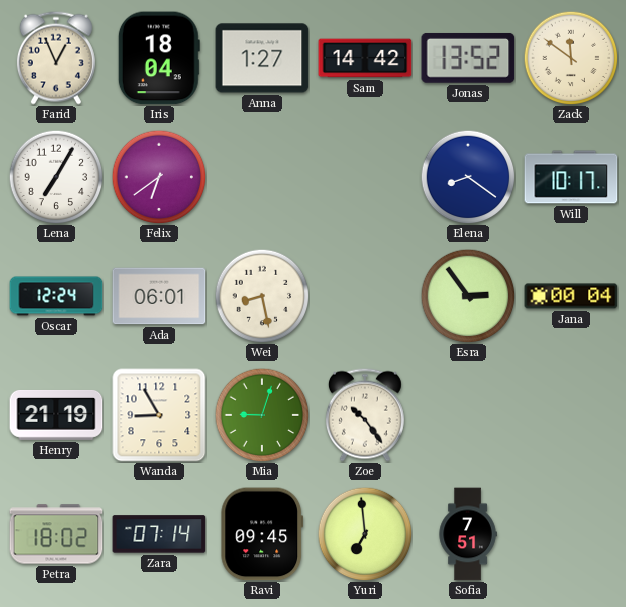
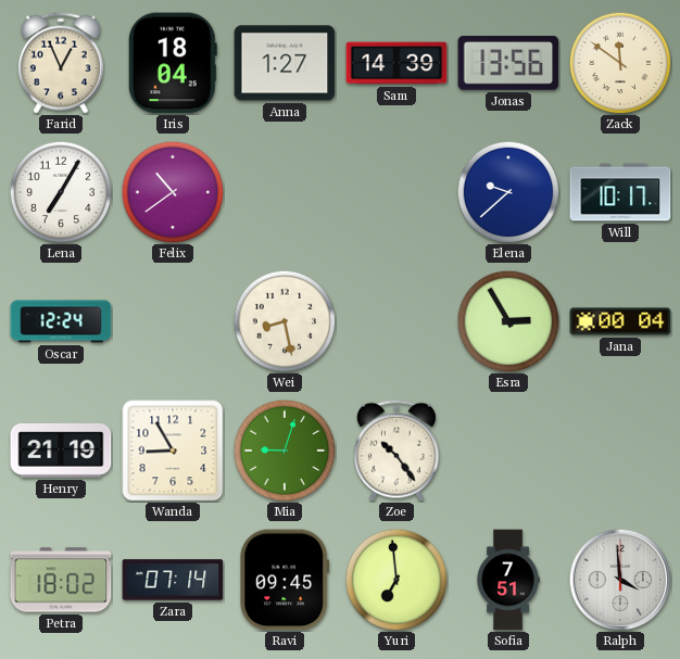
Sam: 14:42 -> 14:39 (396, 63)
Jonas: 13:52 -> 13:56 (508, 63)
Felix: 6:39 -> 10:39 (173, 192)
Elena: 8:21 -> 9:38 (508, 192)
Ada: 06:01 -> none (159, 296)
Esra: 2:54 -> 2:55 (508, 321)
Ralph: none -> 3:59 (620, 580)
